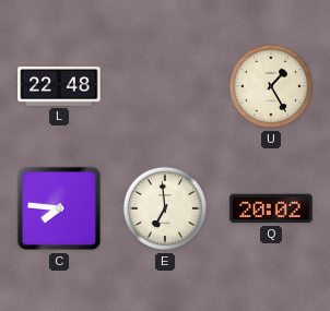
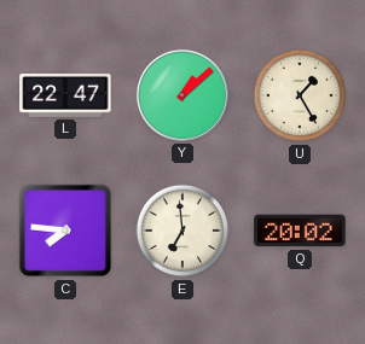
L: 22:48 -> 22:47 (65, 95)
Y: none -> 1:08 (182, 95)
